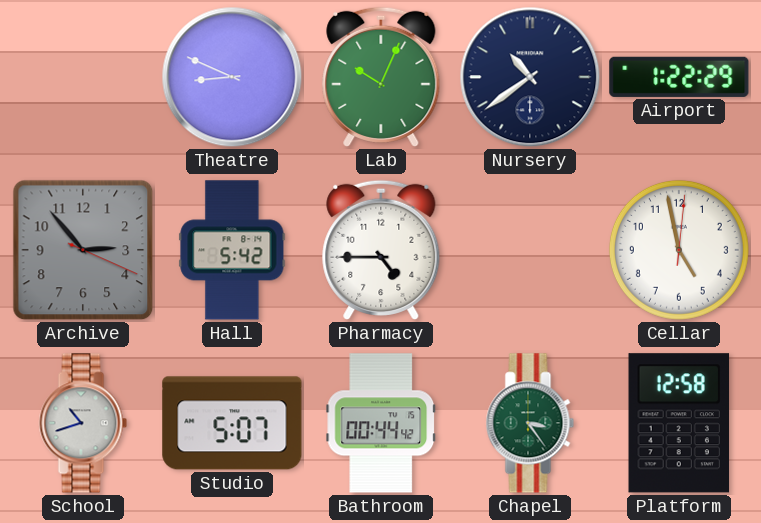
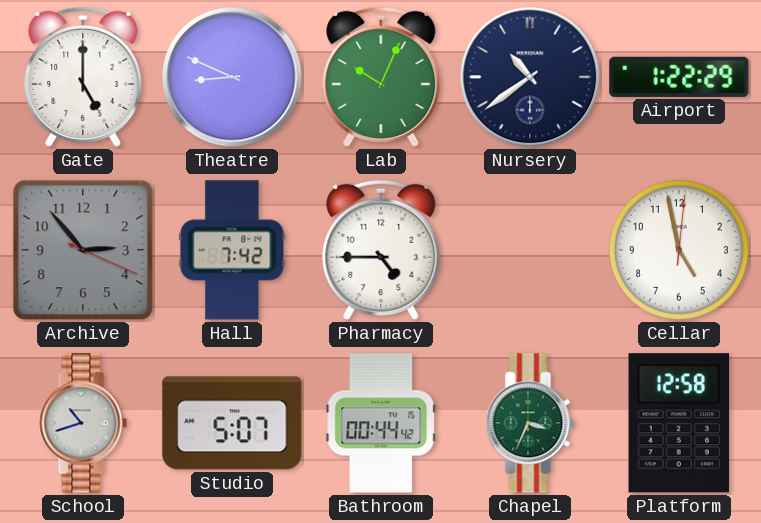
Gate: none -> 5:00 (83, 77)
Hall: 5:42 -> 7:42 (232, 250)
Chapel: 3:24 -> 3:34 (530, 423)
